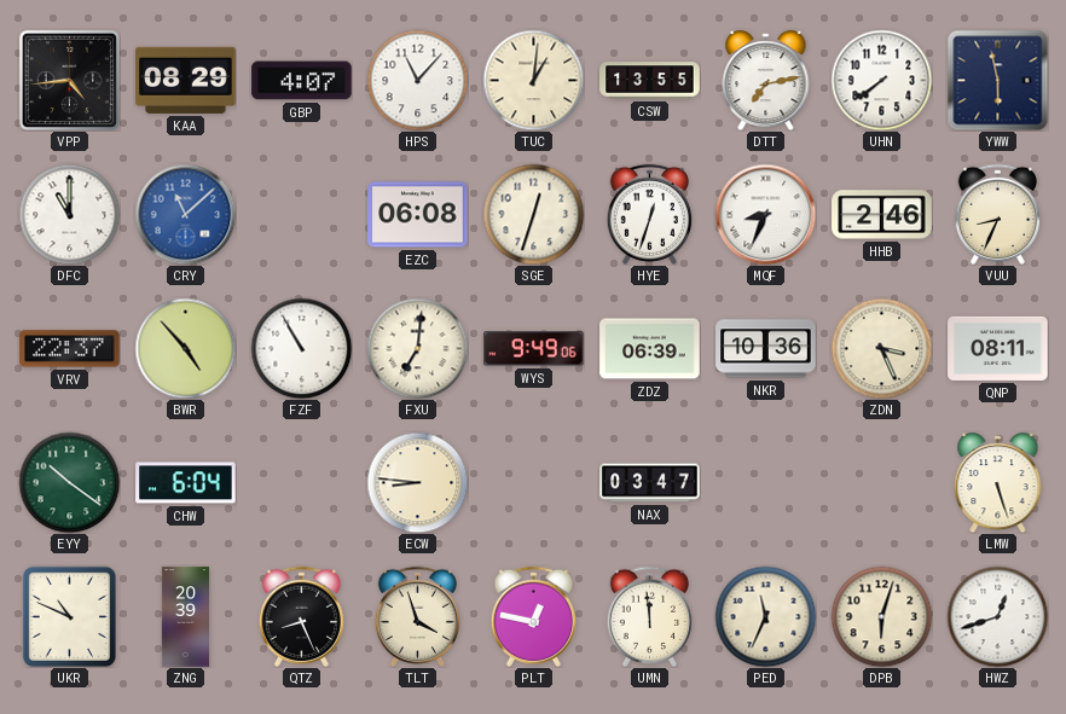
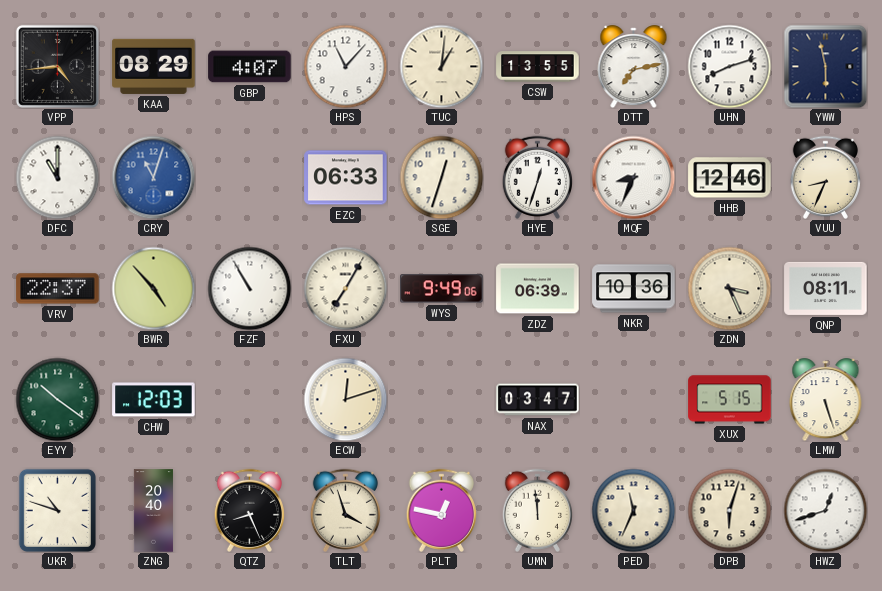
UHN: 7:39 -> 8:12 (729, 66)
CRY: 11:08 -> 11:03 (153, 177)
EZC: 06:08 -> 06:33 (346, 178)
HHB: 2:46 -> 12:46 (730, 178)
FXU: 7:01 -> 7:05 (345, 288)
CHW: 6:04 -> 12:03 (154, 400)
ECW: 8:46 -> 12:12 (345, 399)
XUX: none -> 5:15 (730, 400)
UKR: 10:49 -> 10:48 (57, 510)
ZNG: 20:39 -> 20:40 (153, 511)
